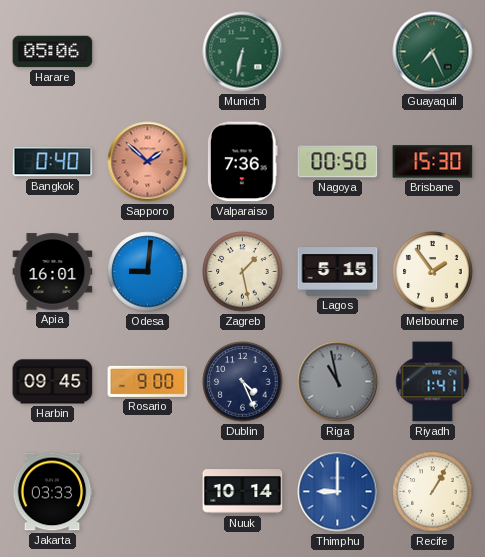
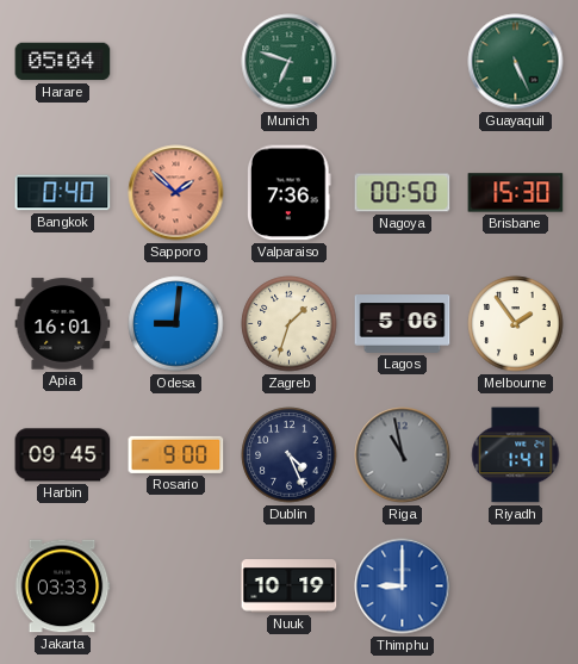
Harare: 05:06 -> 05:04 (63, 62)
Munich: 6:32 -> 6:48 (290, 62)
Guayaquil: 7:26 -> 5:26 (516, 62)
Zagreb: 1:28 -> 1:33 (290, 324)
Lagos: 5:15 -> 5:06 (403, 324)
Nuuk: 10:14 -> 10:19 (290, 587)
Recife: 1:05 -> none (433, 492)
